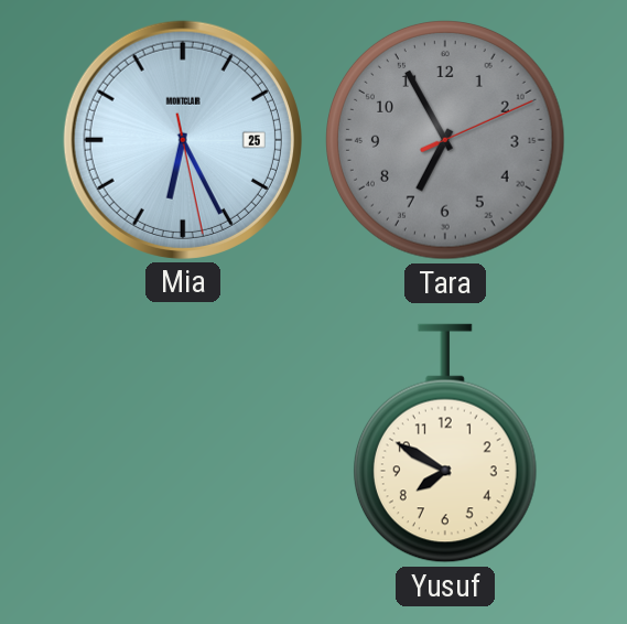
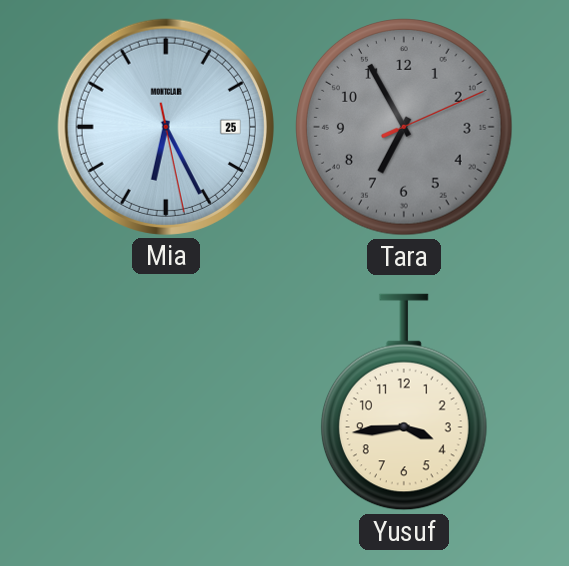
Yusuf: 7:50 -> 3:44 (404, 402)
